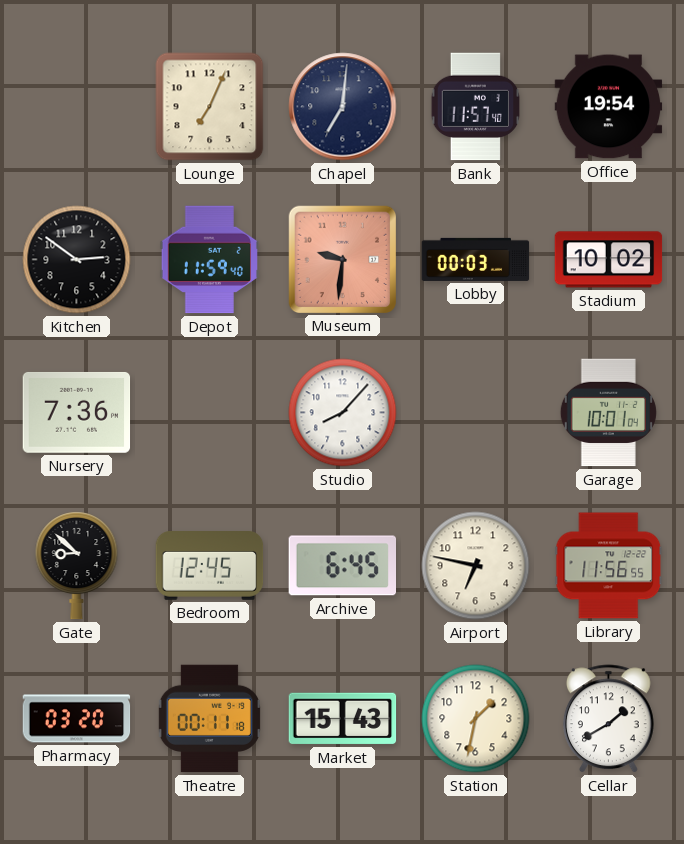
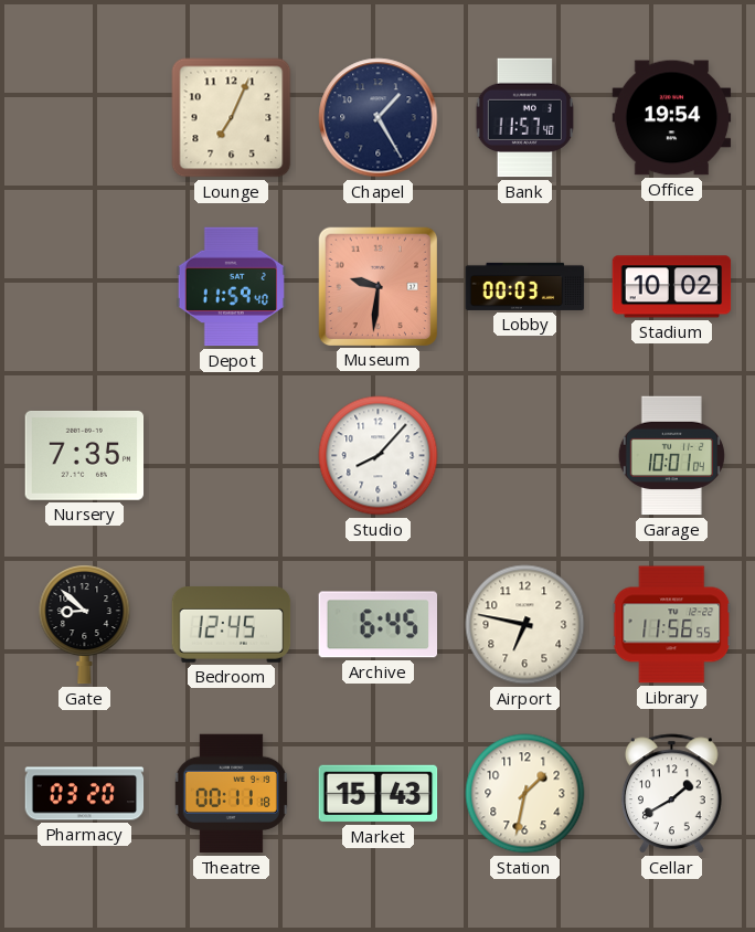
Chapel: 7:01 -> 1:25 (379, 118)
Kitchen: 2:51 -> none (77, 260)
Nursery: 7:36 -> 7:35 (85, 455)
